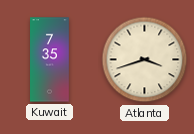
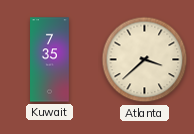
Atlanta: 3:42 -> 3:38 (145, 60)
